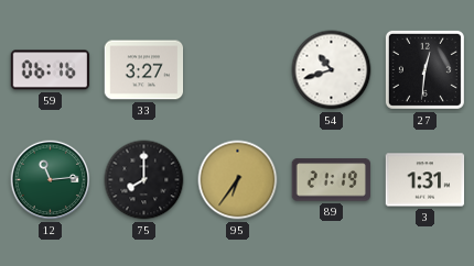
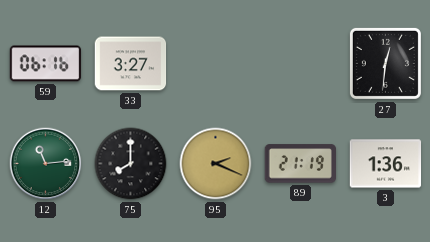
54: 10:42 -> none (332, 70)
95: 6:36 -> 2:19 (216, 164)
3: 1:31 -> 1:36 (386, 164)
